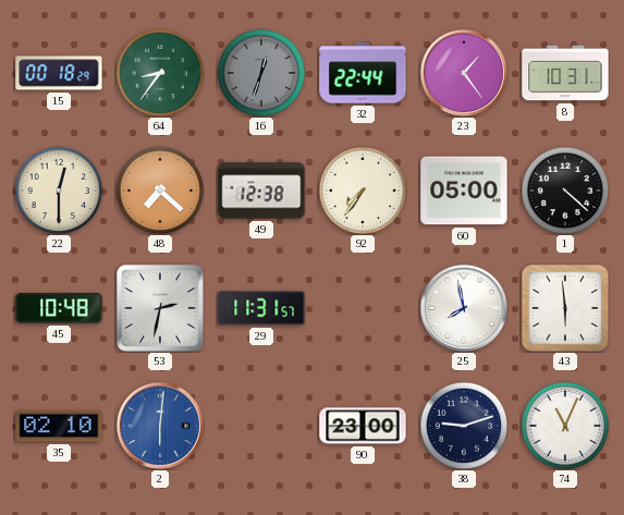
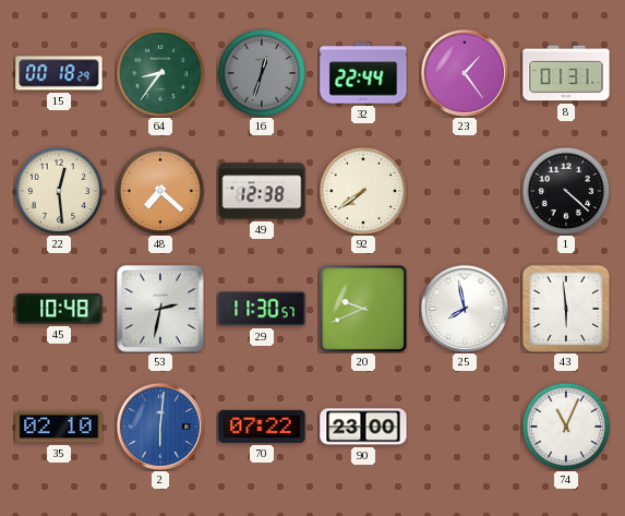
8: 10:31 -> 01:31 (566, 73)
22: 12:30 -> 12:29 (59, 191)
92: 7:36 -> 7:39 (363, 191)
60: 05:00 -> none (464, 191)
29: 11:31 -> 11:30 (262, 309)
20: none -> 9:41 (363, 309)
70: none -> 07:22 (262, 427)
38: 9:12 -> none (464, 426)
